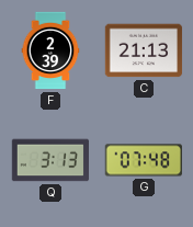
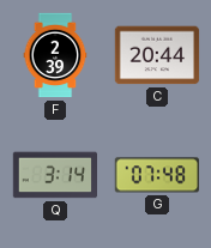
C: 21:13 -> 20:44 (157, 55)
Q: 3:13 -> 3:14 (55, 175)
